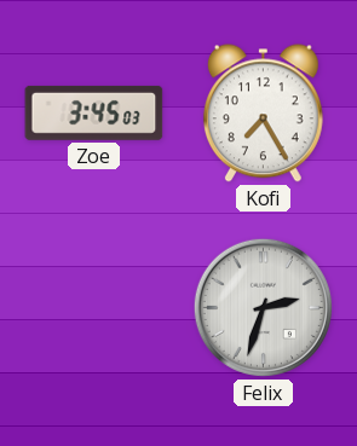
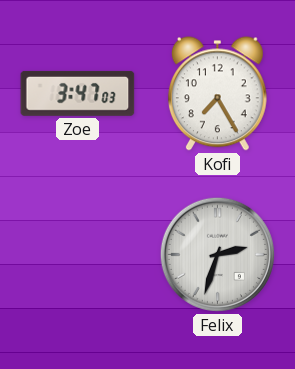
Zoe: 3:45 -> 3:47 (78, 93)
